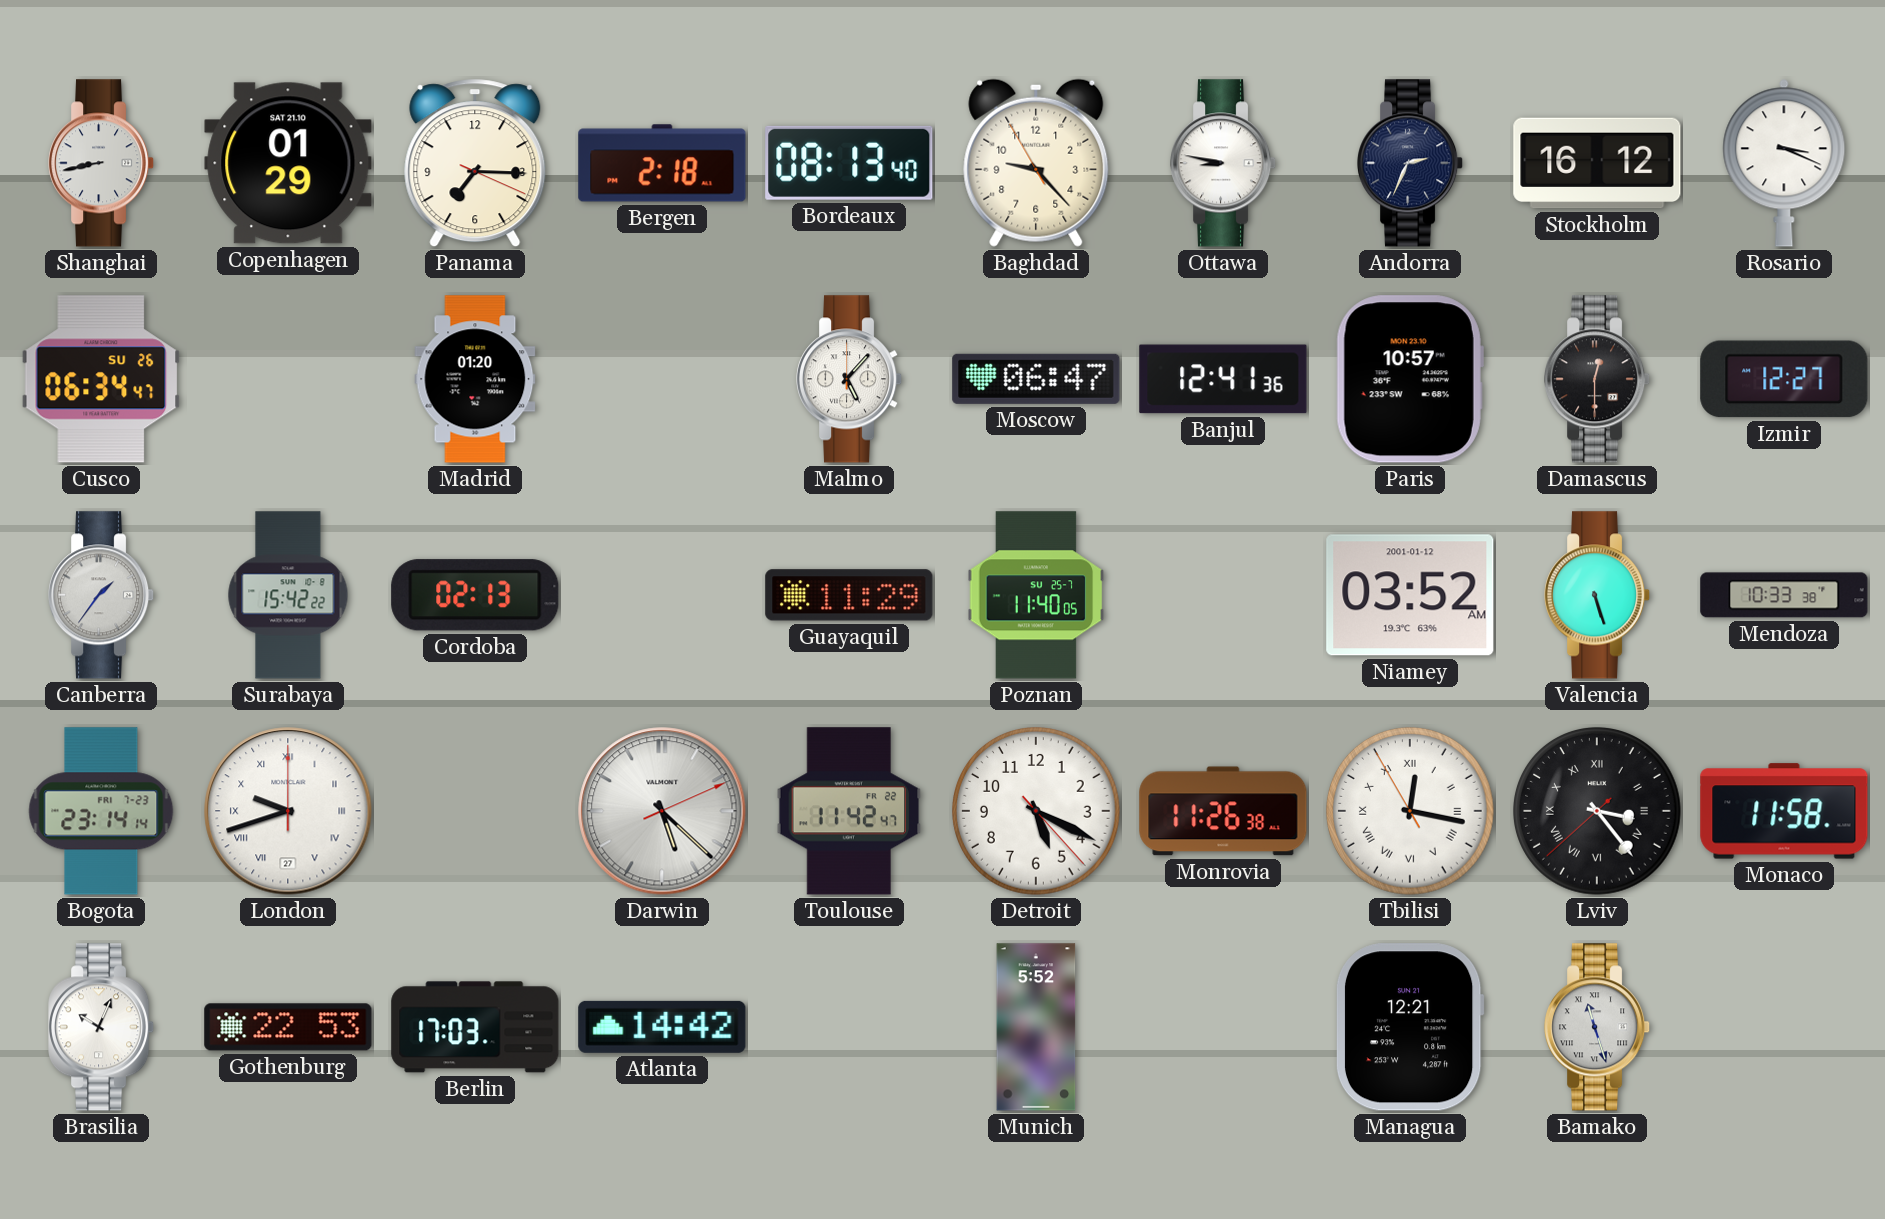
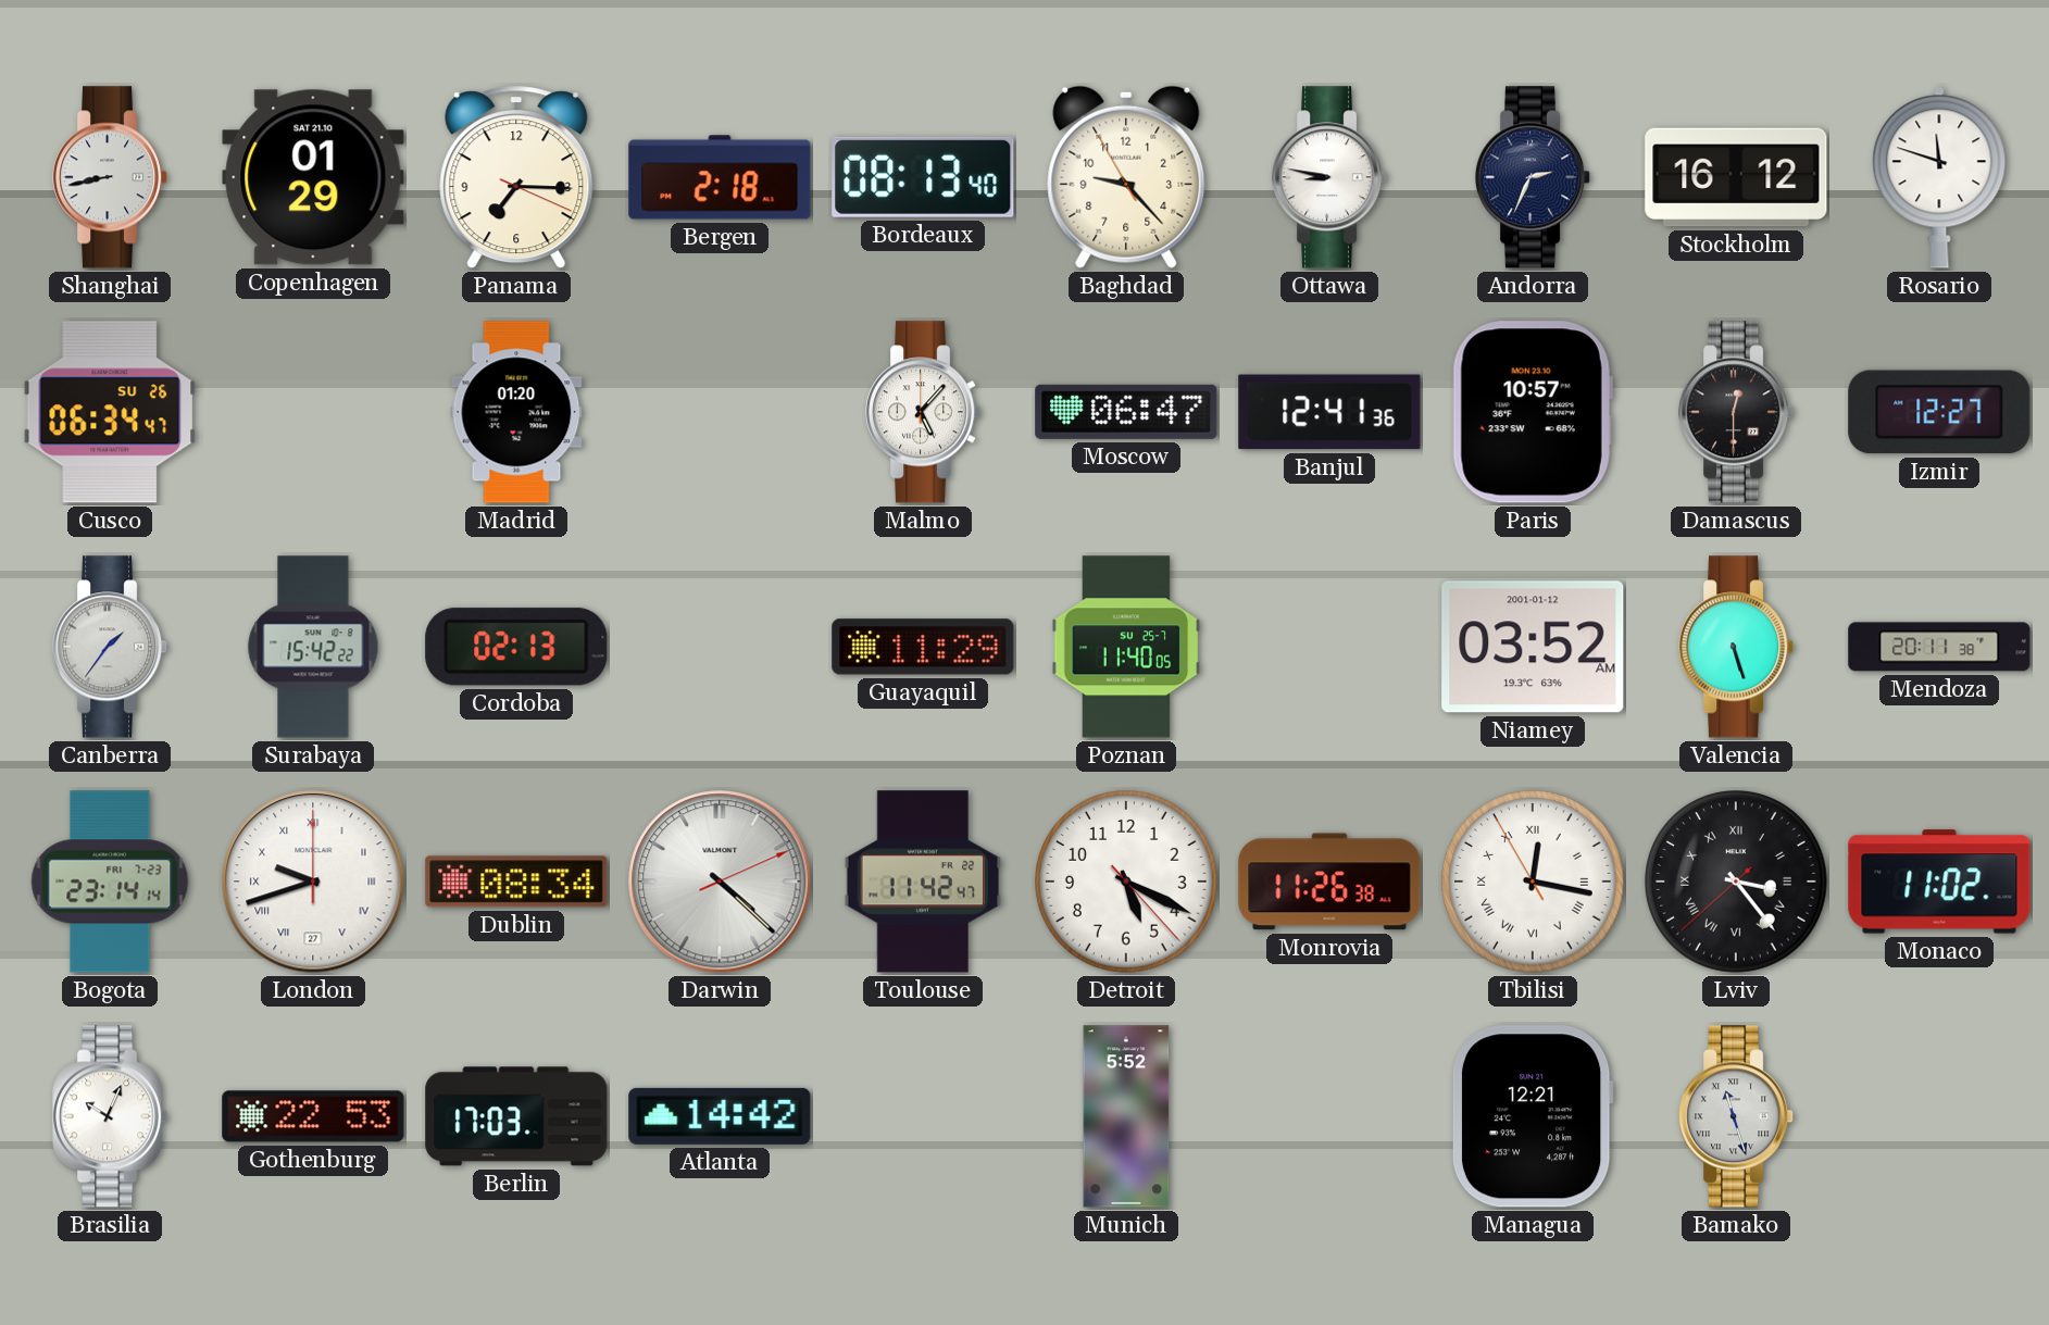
Rosario: 3:19 -> 11:48 (1939, 177)
Mendoza: 10:33 -> 20:11 (1939, 647)
Dublin: none -> 08:34 (516, 882)
Darwin: 5:22 -> 4:22 (720, 882)
Monaco: 11:58 -> 11:02 (1939, 882)
